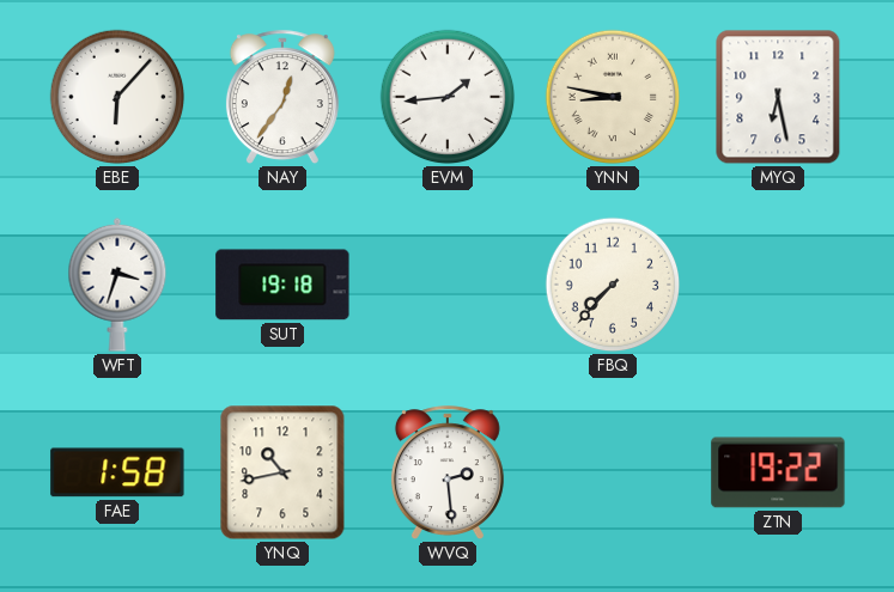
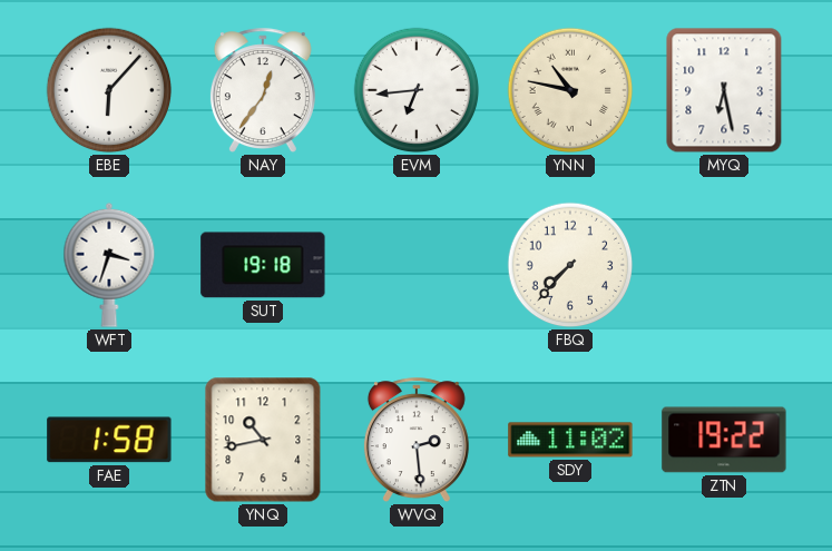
EVM: 1:44 -> 6:44 (417, 90)
YNN: 8:47 -> 10:47 (570, 90)
SDY: none -> 11:02 (570, 440)
